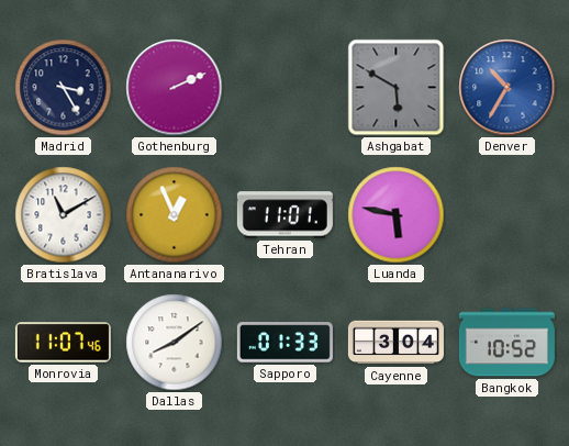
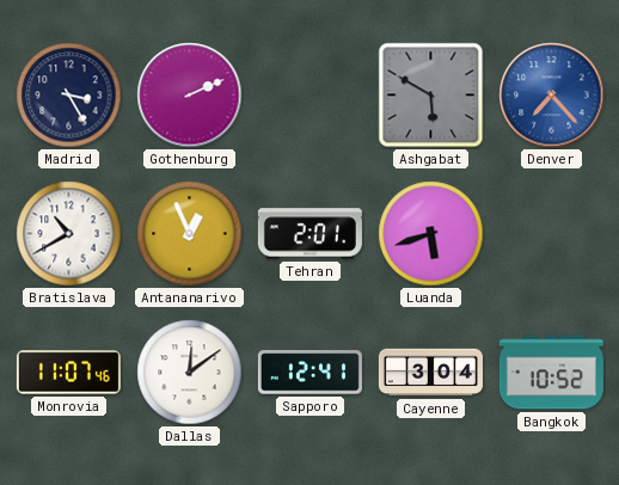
Denver: 10:35 -> 7:23 (552, 96)
Bratislava: 11:10 -> 10:40 (69, 234)
Tehran: 11:01 -> 2:01 (309, 234)
Luanda: 5:47 -> 5:42 (431, 234)
Dallas: 8:09 -> 12:09 (190, 373)
Sapporo: 01:33 -> 12:41 (309, 373)
